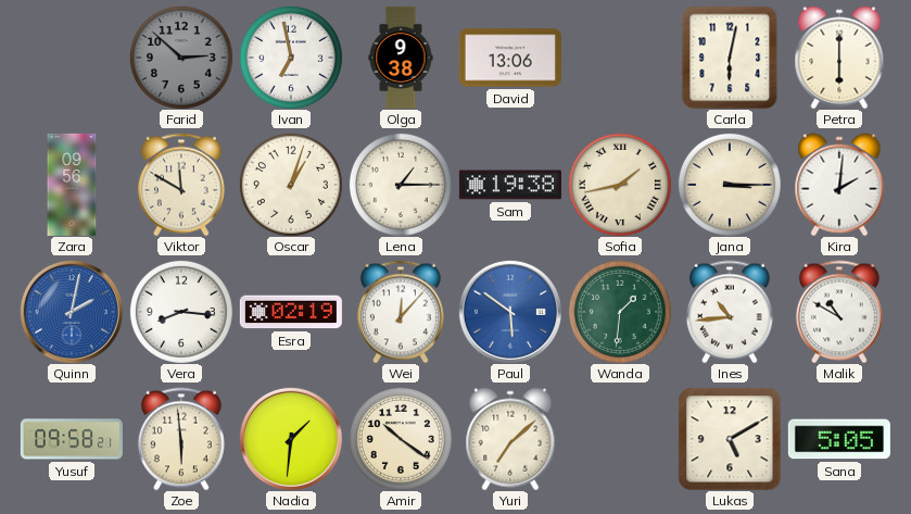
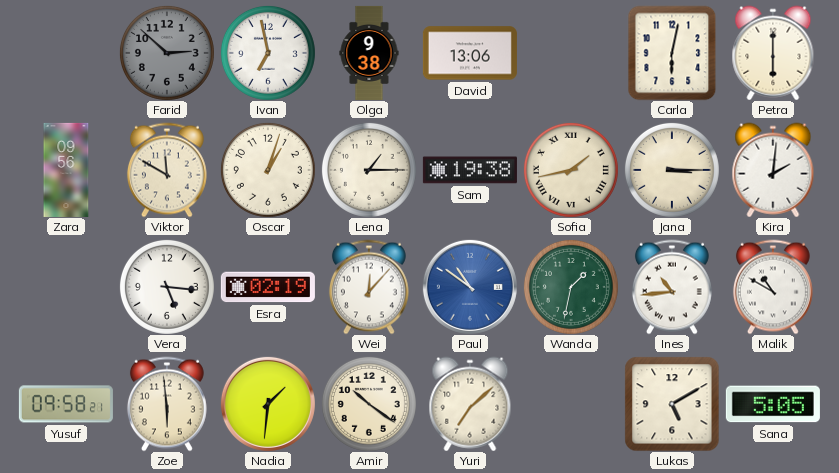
Quinn: 2:02 -> none (72, 312)
Vera: 8:16 -> 5:16 (167, 287)
Paul: 5:51 -> 10:51 (470, 287)
Wanda: 1:31 -> 1:32 (571, 287)
